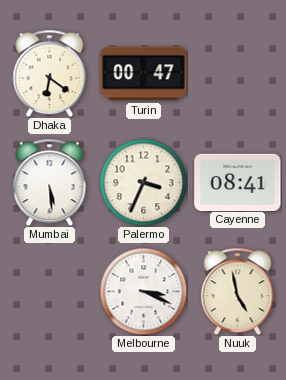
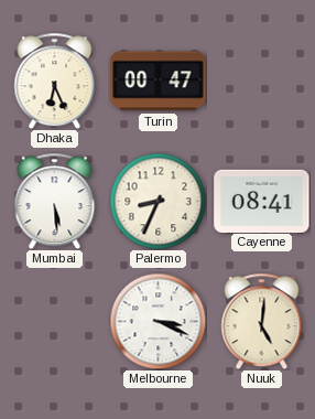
Dhaka: 6:21 -> 6:26 (55, 80)
Palermo: 3:34 -> 8:34 (157, 201)
Nuuk: 4:58 -> 5:01 (262, 321)
